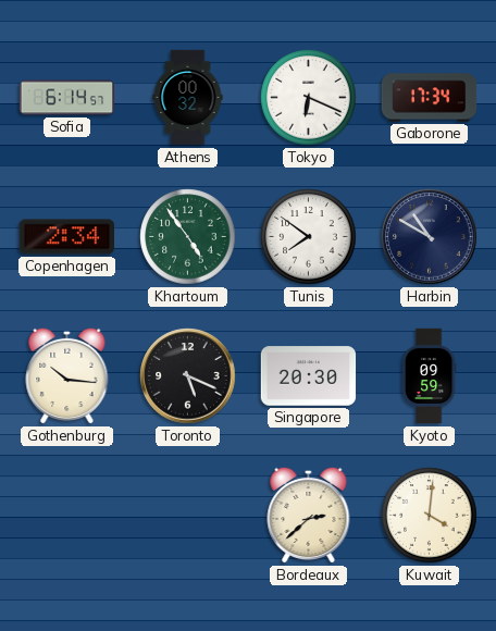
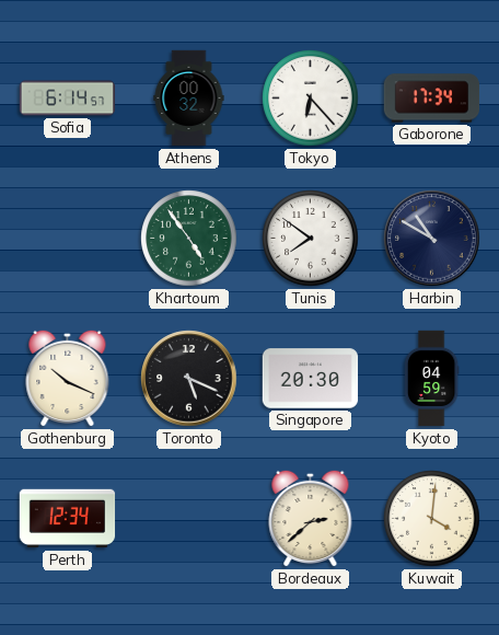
Tokyo: 6:19 -> 6:23 (311, 99)
Copenhagen: 2:34 -> none (66, 237)
Gothenburg: 10:16 -> 10:19 (68, 378)
Kyoto: 09:59 -> 04:59 (431, 379)
Perth: none -> 12:34 (68, 519)
